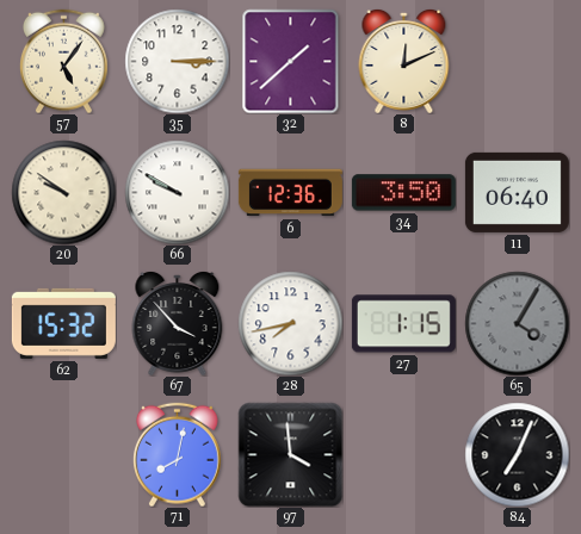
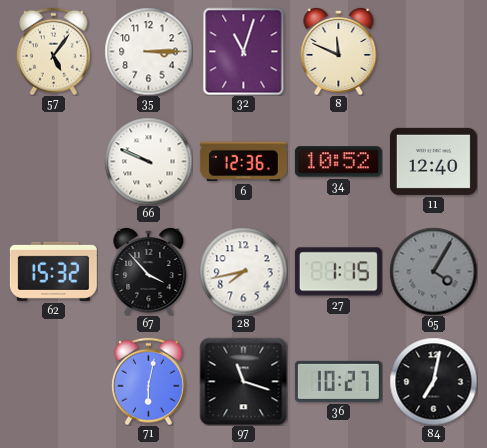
32: 1:38 -> 11:03 (244, 51)
8: 12:11 -> 11:49 (339, 52)
20: 9:51 -> none (63, 192)
66: 9:50 -> 9:49 (148, 161)
34: 3:50 -> 10:52 (338, 162)
11: 06:40 -> 12:40 (433, 161)
71: 8:02 -> 6:02 (148, 381)
97: 3:59 -> 11:18 (243, 381)
36: none -> 10:27 (338, 381)
84: 7:04 -> 7:02 (433, 381)
